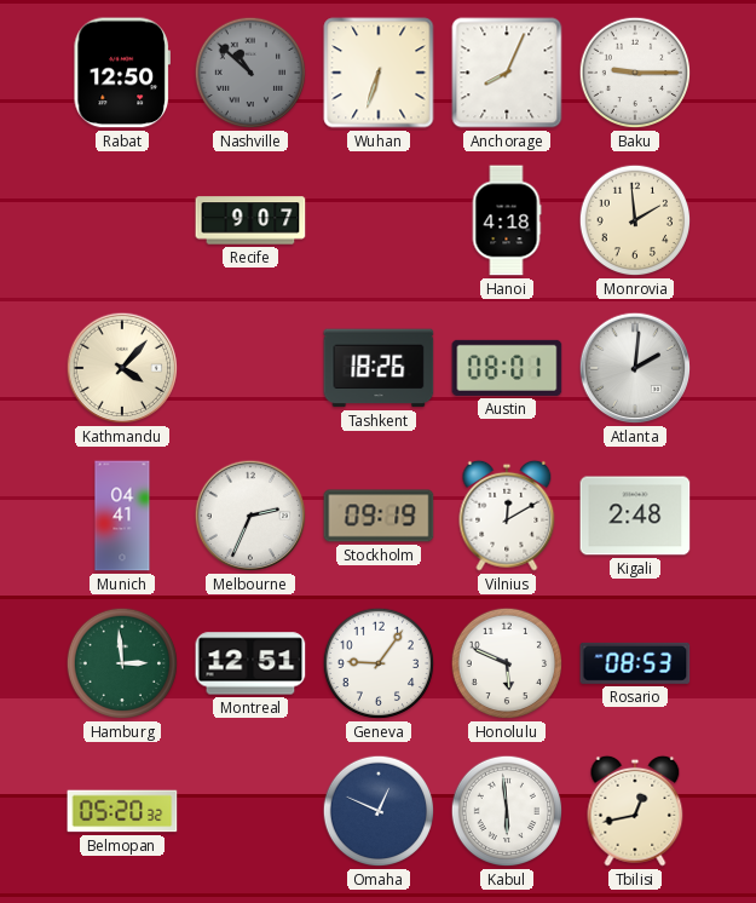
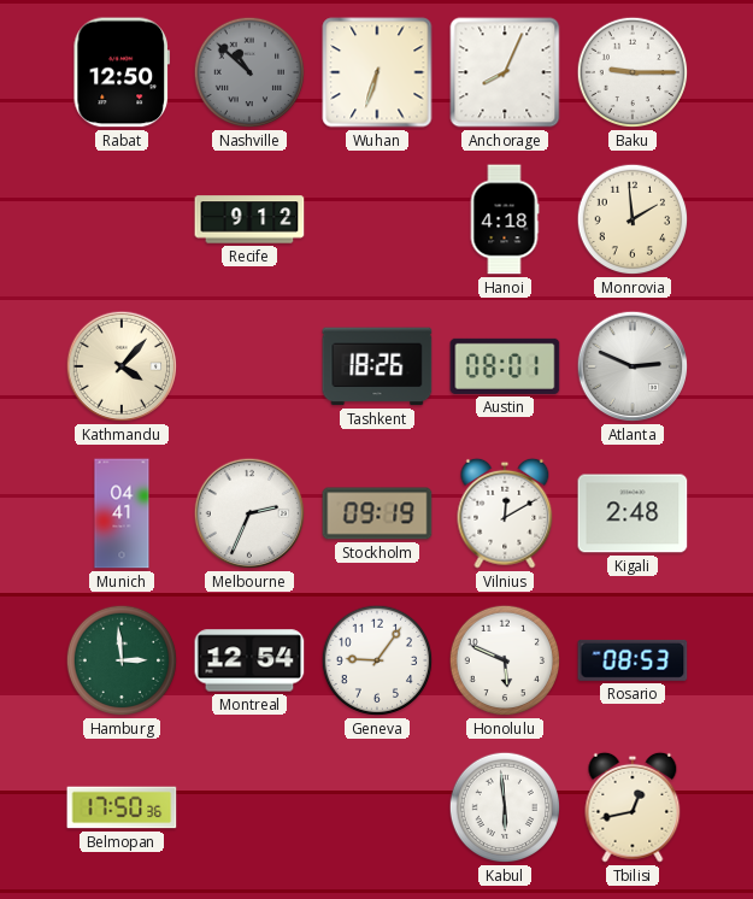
Recife: 9:07 -> 9:12 (249, 219)
Atlanta: 2:01 -> 2:49 (633, 366)
Montreal: 12:51 -> 12:54 (249, 660)
Belmopan: 05:20 -> 17:50 (122, 807)
Omaha: 12:49 -> none (379, 811)
